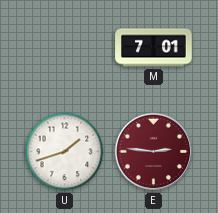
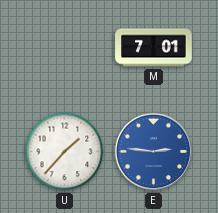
U: 1:42 -> 1:37 (65, 152)
E dial: burgundy -> blue (154, 152)
